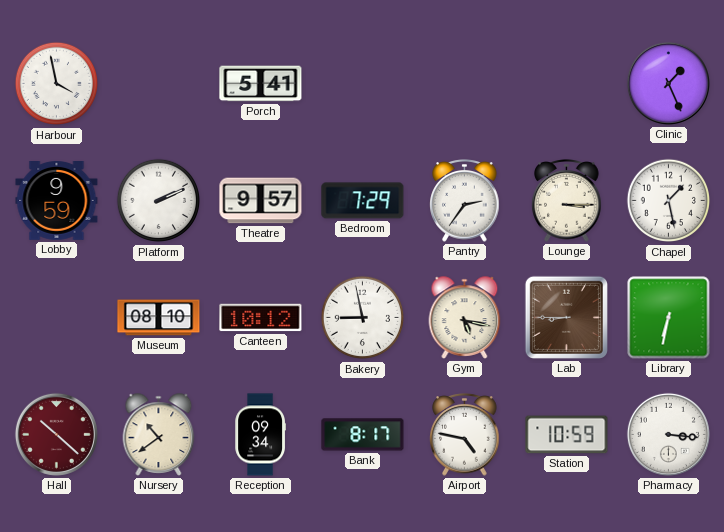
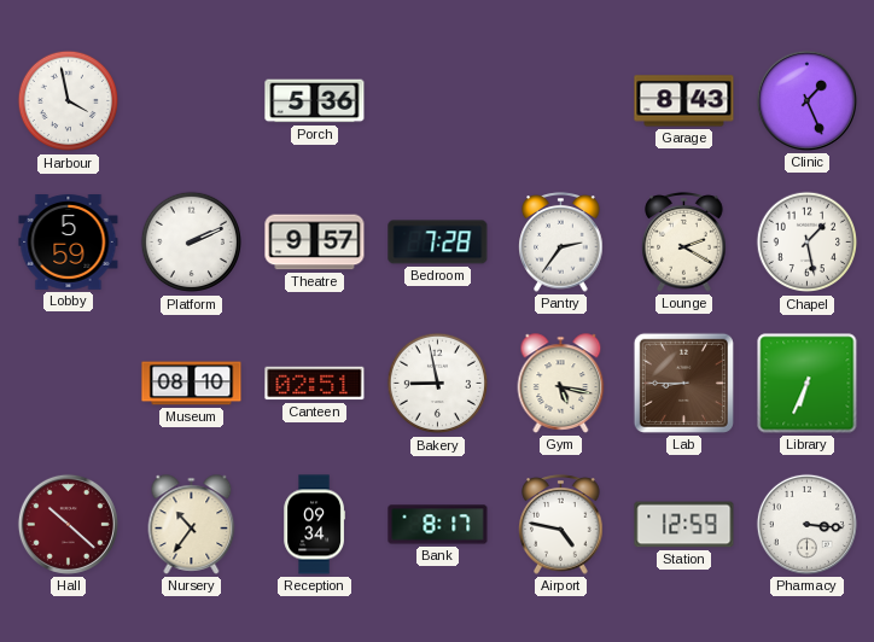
Porch: 5:41 -> 5:36 (315, 101)
Garage: none -> 8:43 (684, 101)
Lobby: 9:59 -> 5:59 (69, 243)
Bedroom: 7:29 -> 7:28 (438, 243)
Lounge: 3:15 -> 2:20 (684, 243)
Canteen: 10:12 -> 02:51 (315, 384)
Library: 6:32 -> 6:34 (808, 384)
Nursery: 10:39 -> 10:36 (192, 525)
Station: 10:59 -> 12:59 (684, 525)
